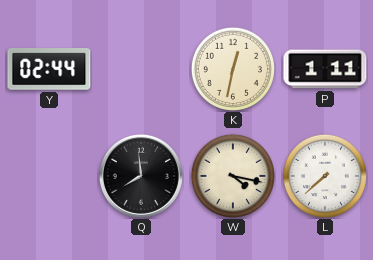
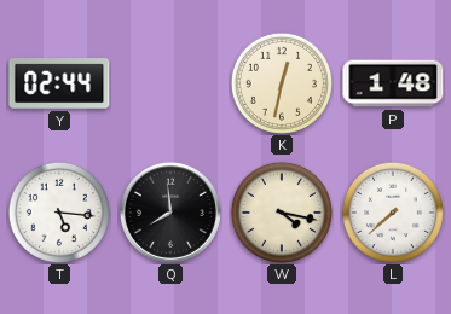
P: 1:11 -> 1:48 (393, 83)
T: none -> 5:16 (59, 213)
